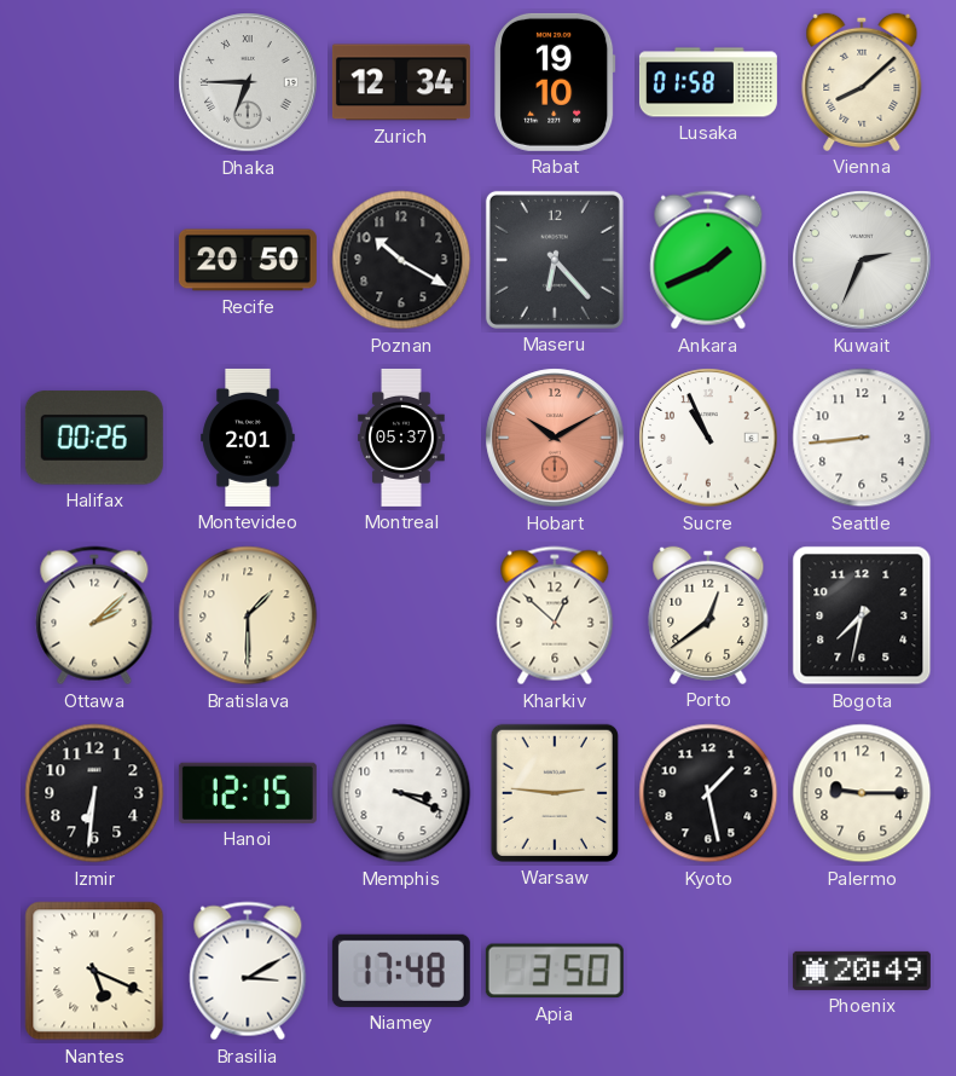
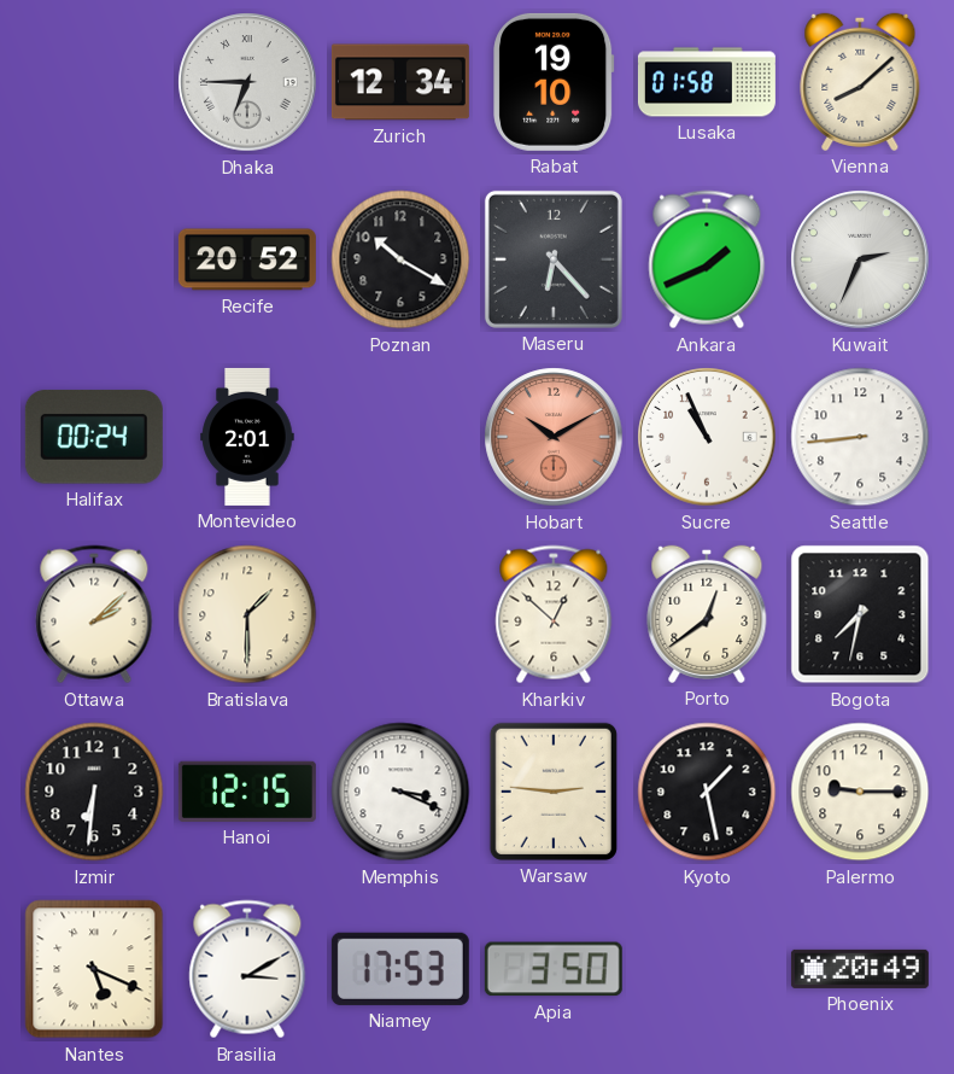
Recife: 20:50 -> 20:52 (247, 259)
Halifax: 00:26 -> 00:24 (94, 437)
Montreal: 05:37 -> none (401, 438)
Niamey: 17:48 -> 17:53 (400, 969)
